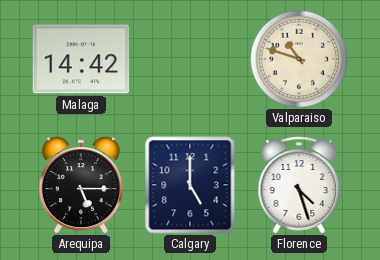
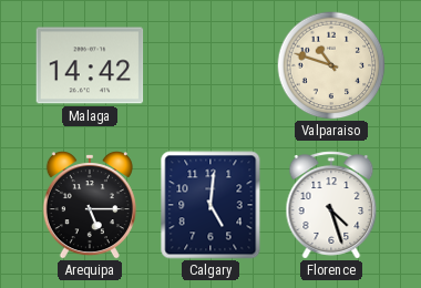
Calgary: 5:00 -> 5:01 (210, 205)
